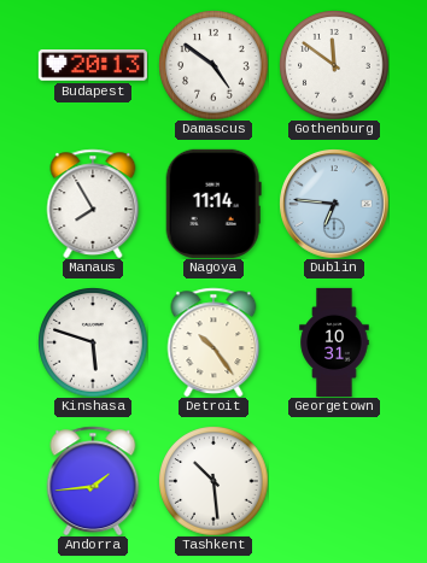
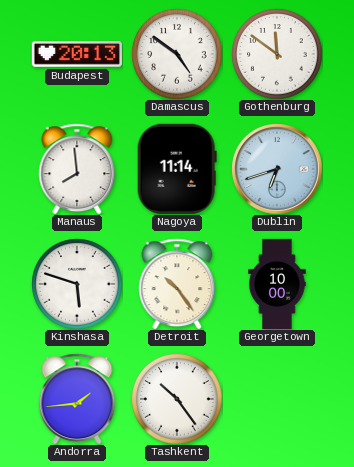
Manaus: 7:55 -> 7:59 (77, 169)
Dublin: 6:46 -> 6:42 (277, 169)
Georgetown: 10:31 -> 10:00 (277, 283)
Tashkent: 10:29 -> 10:24 (177, 399)
